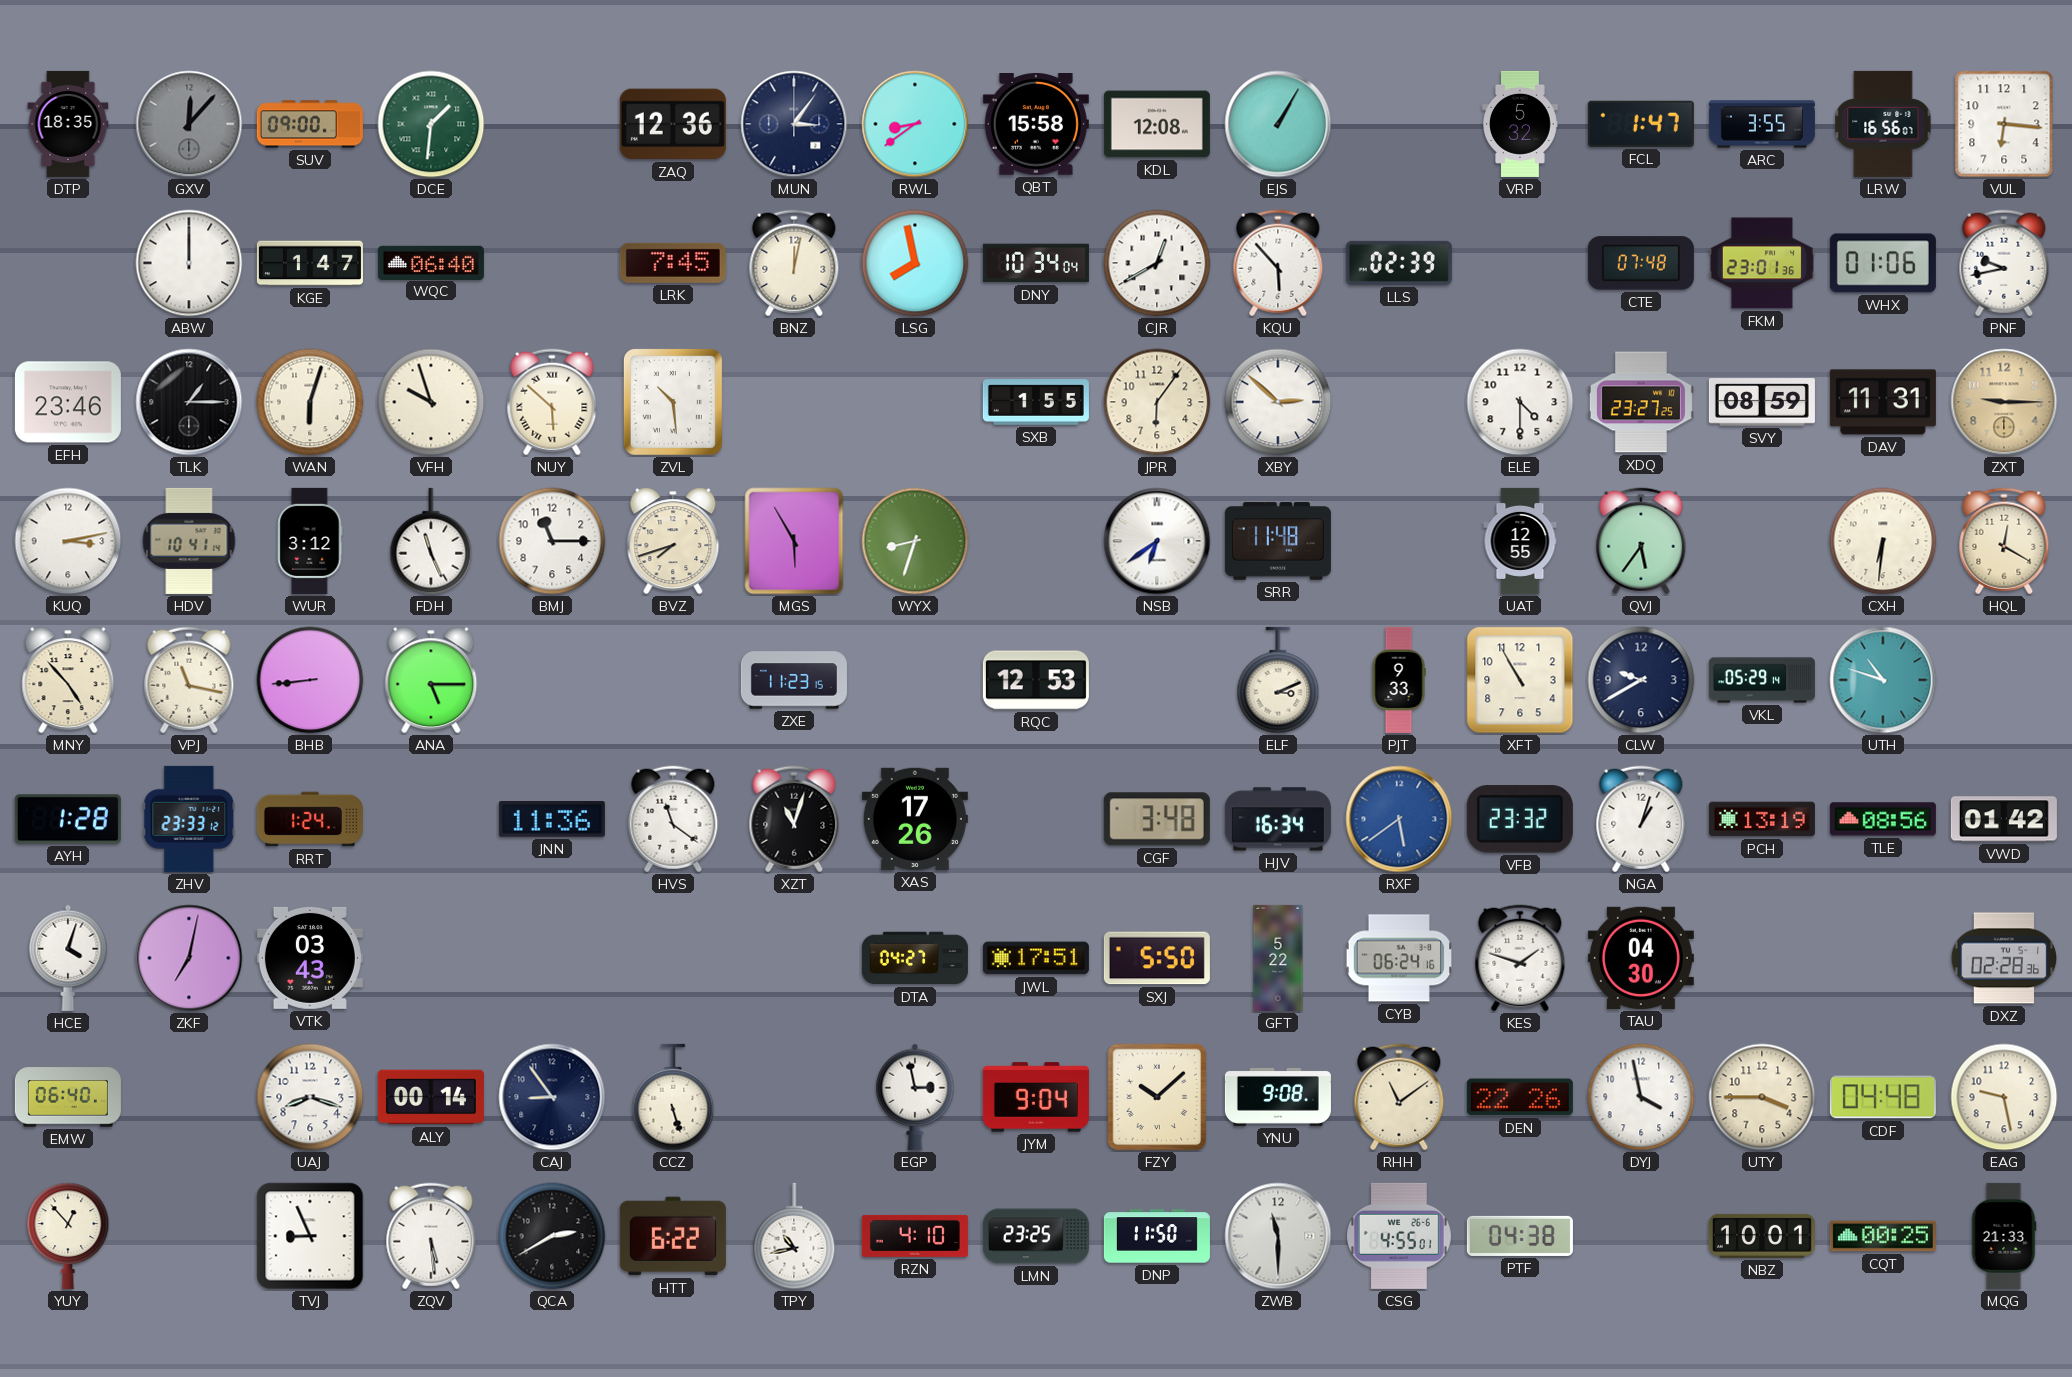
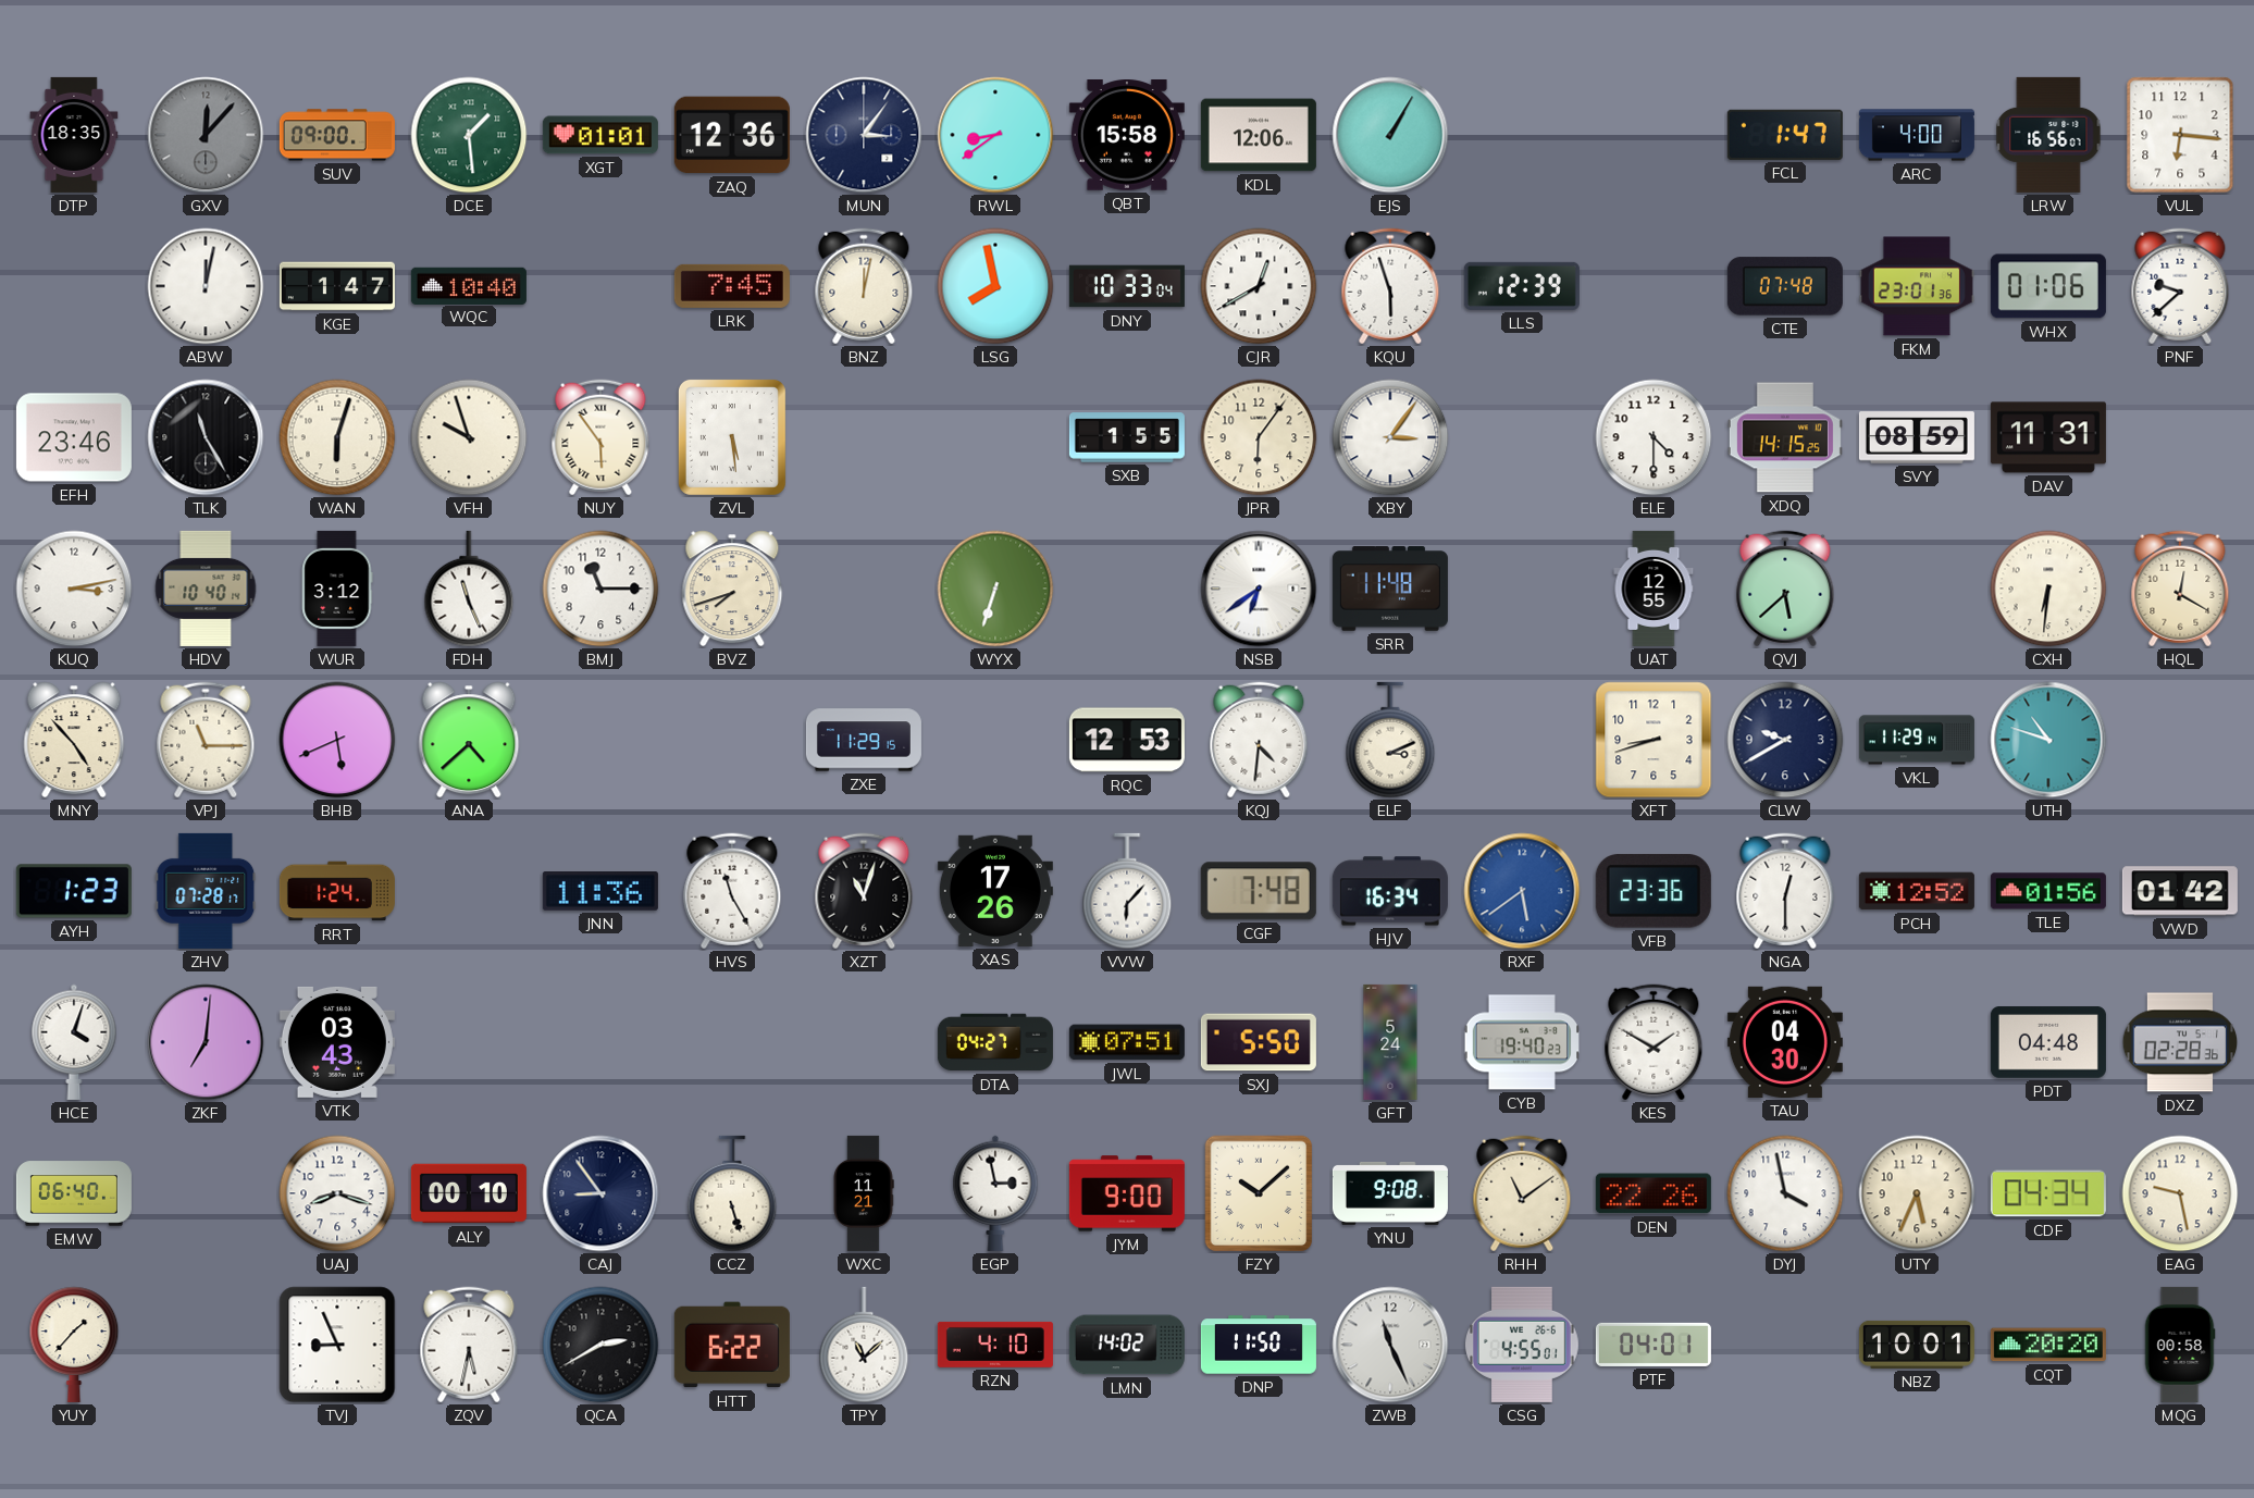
DCE: 1:31 -> 1:29 (469, 135)
XGT: none -> 01:01 (600, 135)
KDL: 12:08 -> 12:06 (1259, 135)
VRP: 5:32 -> none (1520, 124)
ARC: 3:55 -> 4:00 (1917, 135)
ABW: 12:00 -> 12:02 (206, 286)
WQC: 06:40 -> 10:40 (469, 285)
DNY: 10:34 -> 10:33 (1127, 286)
KQU: 5:53 -> 5:57 (1390, 286)
LLS: 02:39 -> 12:39 (1522, 286)
PNF: 9:43 -> 9:38 (2180, 286)
TLK: 1:15 -> 11:25 (206, 437)
NUY: 5:52 -> 5:54 (600, 437)
ZVL: 10:29 -> 5:29 (732, 437)
XBY: 2:52 -> 3:06 (1390, 437)
XDQ: 23:27 -> 14:15 (1785, 437)
ZXT: 9:15 -> none (2004, 402)
HDV: 10:41 -> 10:40 (206, 589)
MGS: 5:55 -> none (794, 541)
WYX: 8:33 -> 6:33 (995, 589)
QVJ: 5:36 -> 5:38 (1785, 589)
VPJ: 11:17 -> 11:15 (206, 740)
BHB: 8:44 -> 5:41 (337, 740)
ANA: 5:15 -> 4:38 (469, 740)
ZXE: 11:23 -> 11:29 (864, 740)
KQJ: none -> 4:31 (1259, 740)
PJT: 9:33 -> none (1399, 680)
XFT: 10:55 -> 8:42 (1654, 740)
VKL: 05:29 -> 11:29 (1917, 740)
AYH: 1:28 -> 1:23 (74, 891)
ZHV: 23:33 -> 07:28 (206, 891)
HVS: 11:21 -> 11:25 (732, 891)
VVW: none -> 6:07 (1127, 891)
CGF: 3:48 -> 7:48 (1259, 891)
VFB: 23:32 -> 23:36 (1654, 891)
NGA: 1:03 -> 12:30 (1785, 891)
PCH: 13:19 -> 12:52 (1917, 891)
TLE: 08:56 -> 01:56 (2048, 891)
ZKF: 7:02 -> 7:01 (206, 1042)
JWL: 17:51 -> 07:51 (1127, 1042)
GFT: 5:22 -> 5:24 (1390, 1042)
CYB: 06:24 -> 19:40 (1521, 1042)
KES: 1:48 -> 1:50 (1654, 1042)
PDT: none -> 04:48 (2048, 1042)
ALY: 00:14 -> 00:10 (469, 1193)
WXC: none -> 11:21 (864, 1193)
JYM: 9:04 -> 9:00 (1127, 1193)
UTY: 3:45 -> 5:34 (1917, 1193)
CDF: 04:48 -> 04:34 (2048, 1193)
YUY: 12:53 -> 1:37 (74, 1345)
ZQV: 5:29 -> 5:32 (469, 1345)
TPY: 10:43 -> 11:08 (864, 1345)
LMN: 23:25 -> 14:02 (1127, 1345)
ZWB: 11:30 -> 11:26 (1390, 1345)
PTF: 04:38 -> 04:01 (1654, 1345)
CQT: 00:25 -> 20:20 (2048, 1345)
MQG: 21:33 -> 00:58 (2180, 1345)
